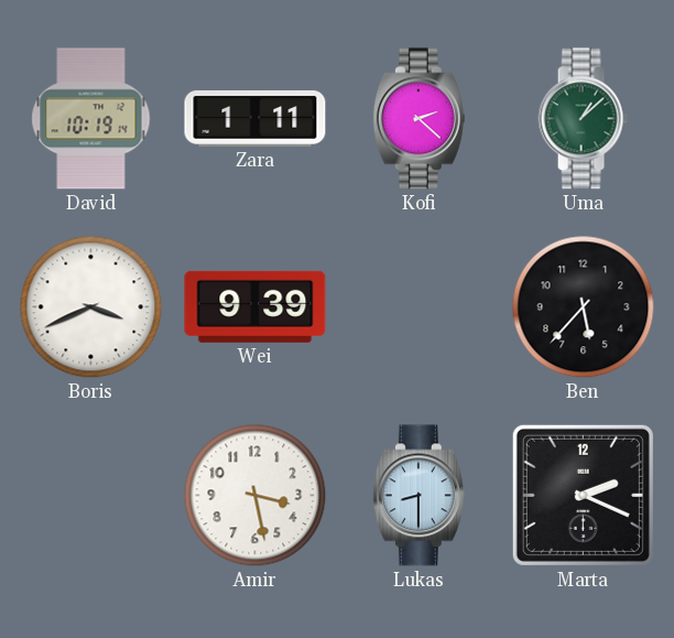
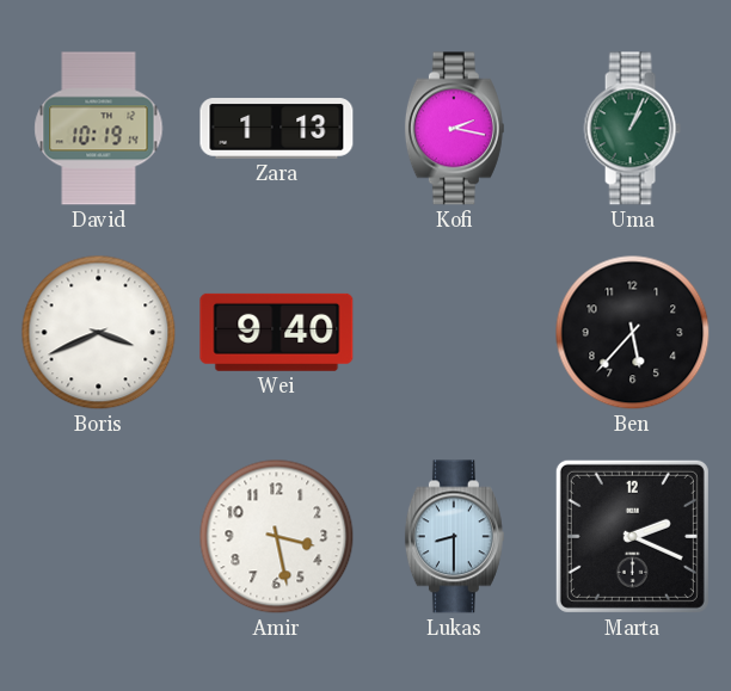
Zara: 1:11 -> 1:13 (277, 129)
Kofi: 2:22 -> 2:17 (454, 129)
Uma: 1:08 -> 1:04 (632, 129)
Wei: 9:39 -> 9:40 (277, 332)
